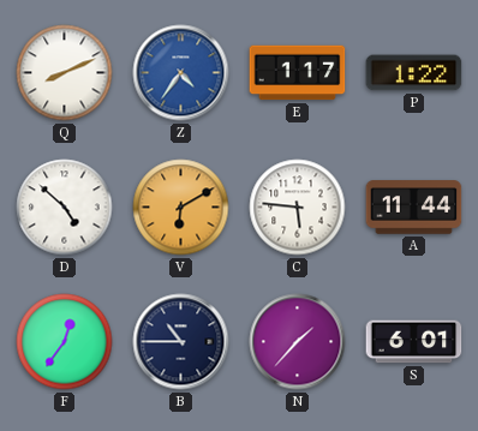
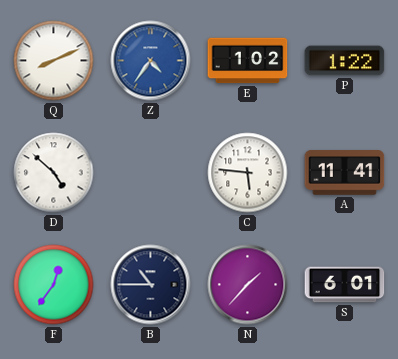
E: 1:17 -> 1:02 (248, 61)
V: 6:10 -> none (181, 208)
A: 11:44 -> 11:41 (345, 173)
